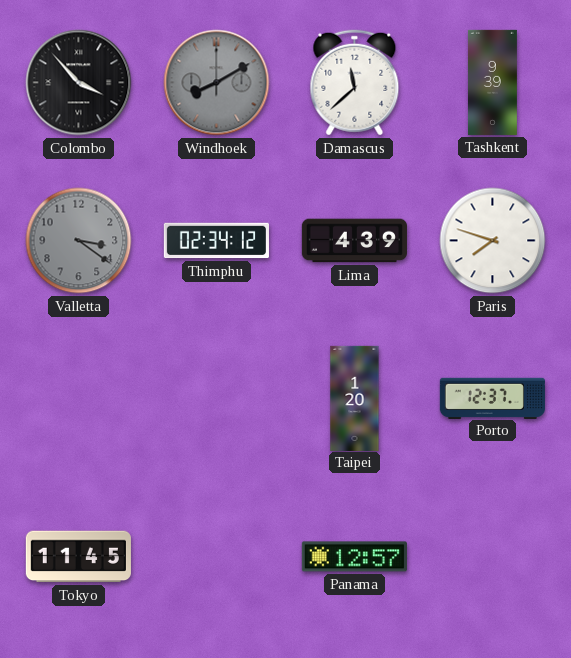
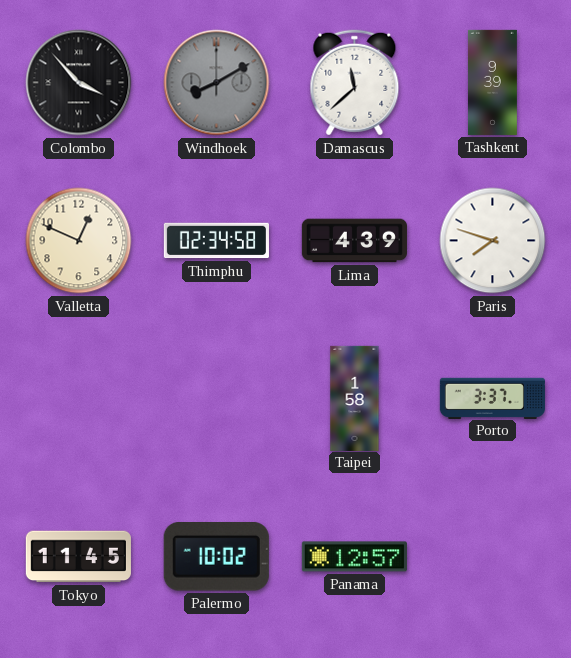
Valletta: 3:21 -> 12:49 (79, 241)
Valletta dial: grey -> cream (79, 241)
Thimphu: 02:34:12 -> 02:34:58 (216, 241)
Taipei: 1:20 -> 1:58 (355, 398)
Porto: 12:37 -> 3:37 (492, 398)
Palermo: none -> 10:02 (216, 557)
